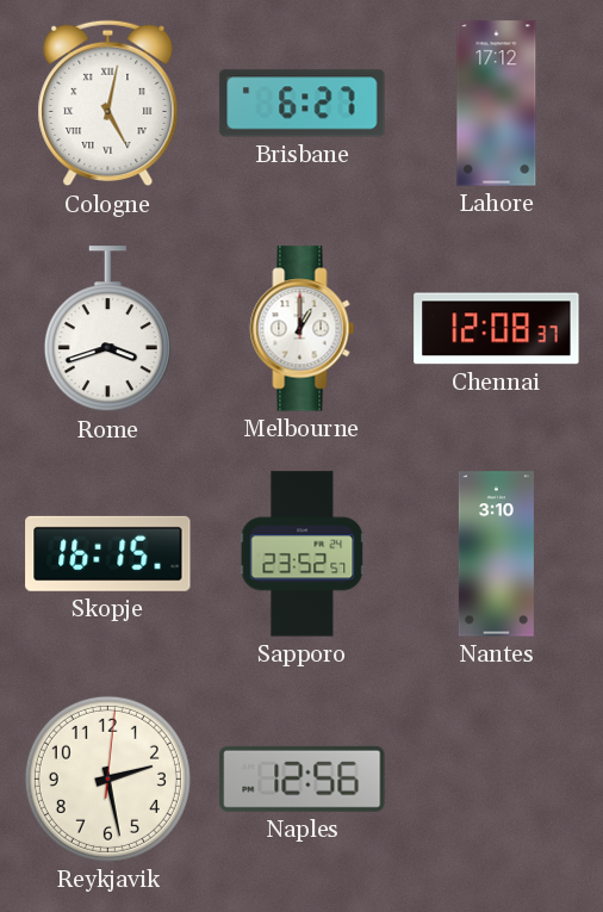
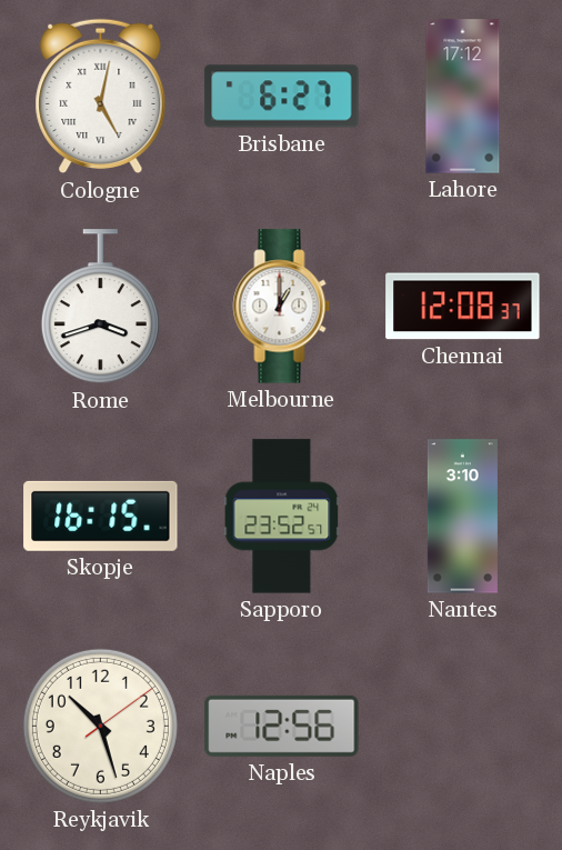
Reykjavik: 2:28 -> 10:27 (100, 726)
